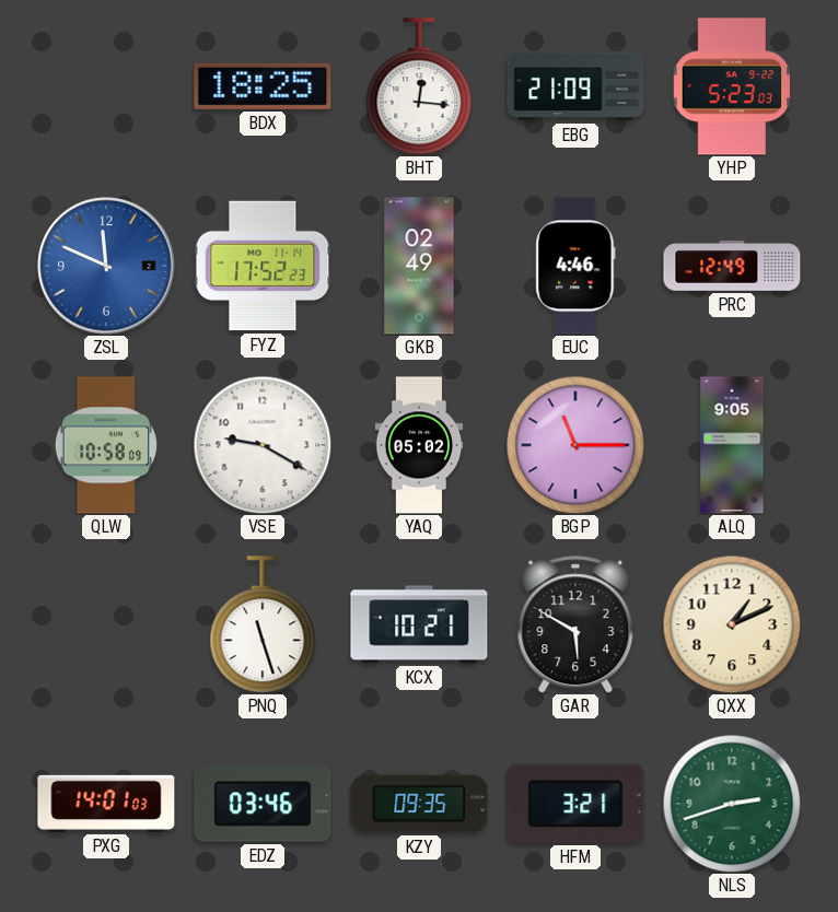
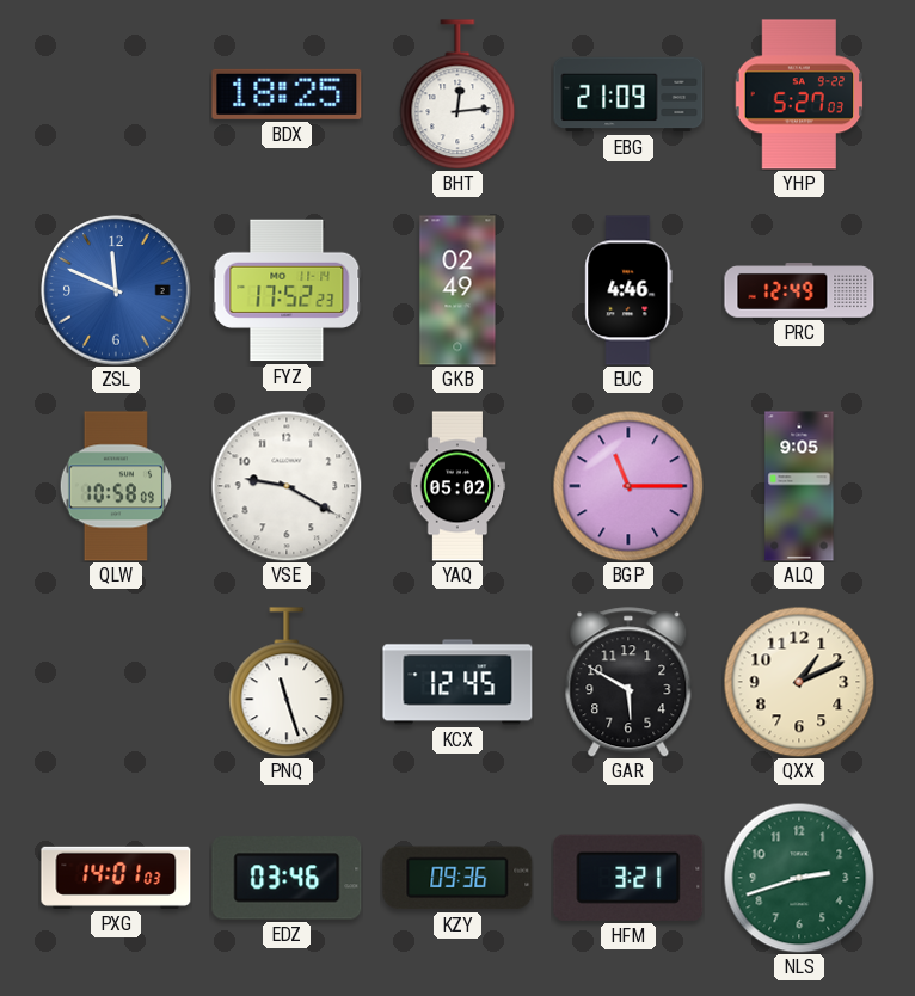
BHT: 12:16 -> 12:14 (457, 94)
YHP: 5:23 -> 5:27 (799, 94)
KCX: 10:21 -> 12:45 (457, 682)
KZY: 09:35 -> 09:36 (457, 878)
